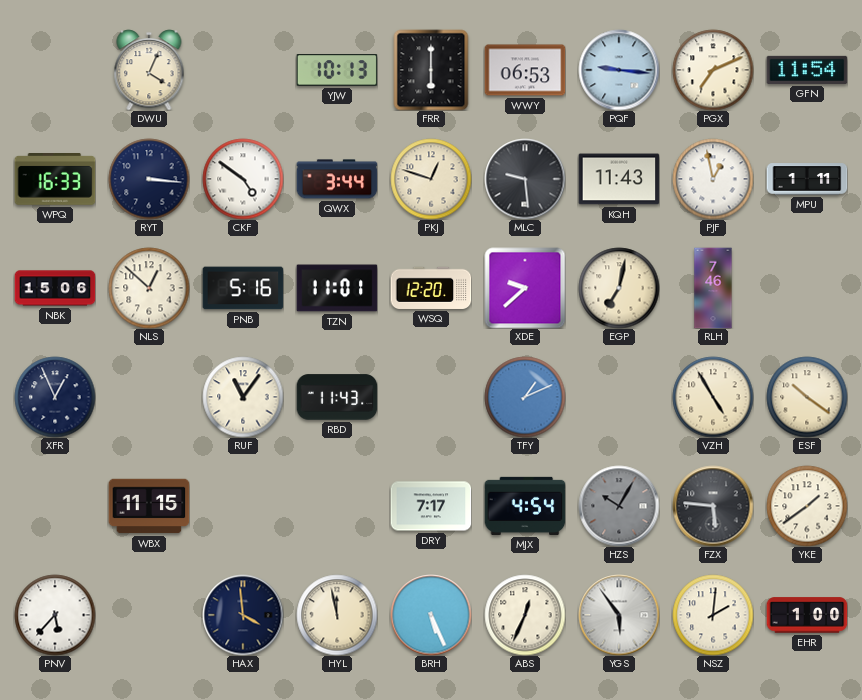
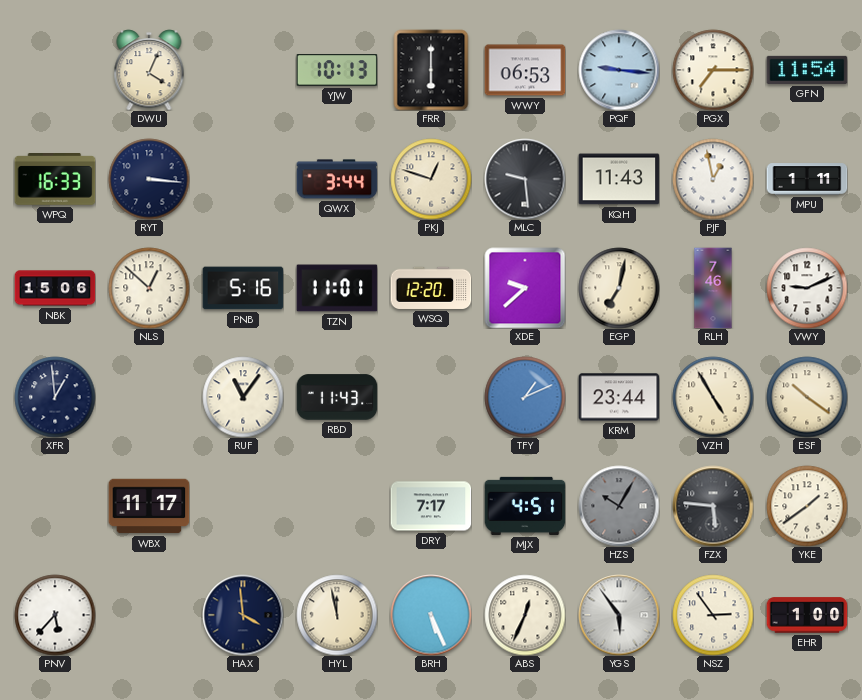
PGX: 7:11 -> 7:15 (713, 70)
CKF: 4:51 -> none (243, 179)
VWY: none -> 9:11 (807, 288)
XFR: 12:56 -> 12:59 (55, 397)
KRM: none -> 23:44 (619, 397)
WBX: 11:15 -> 11:17 (149, 506)
MJX: 4:54 -> 4:51 (525, 506)
NSZ: 2:01 -> 2:54 (713, 615)
